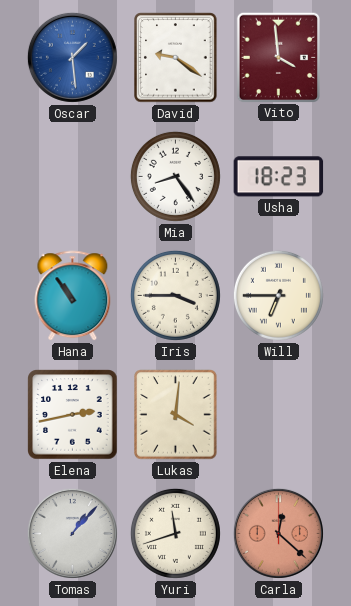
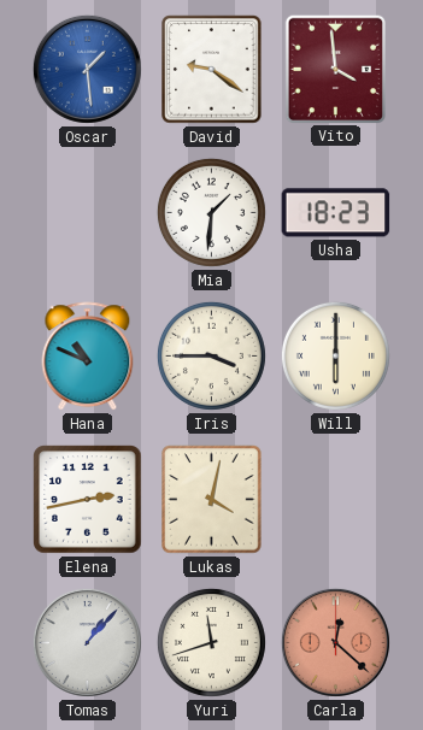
Mia: 8:24 -> 1:31 (211, 212)
Hana: 10:54 -> 10:49 (88, 357)
Will: 6:45 -> 6:00 (335, 355)
Lukas: 4:01 -> 4:02 (212, 500)
